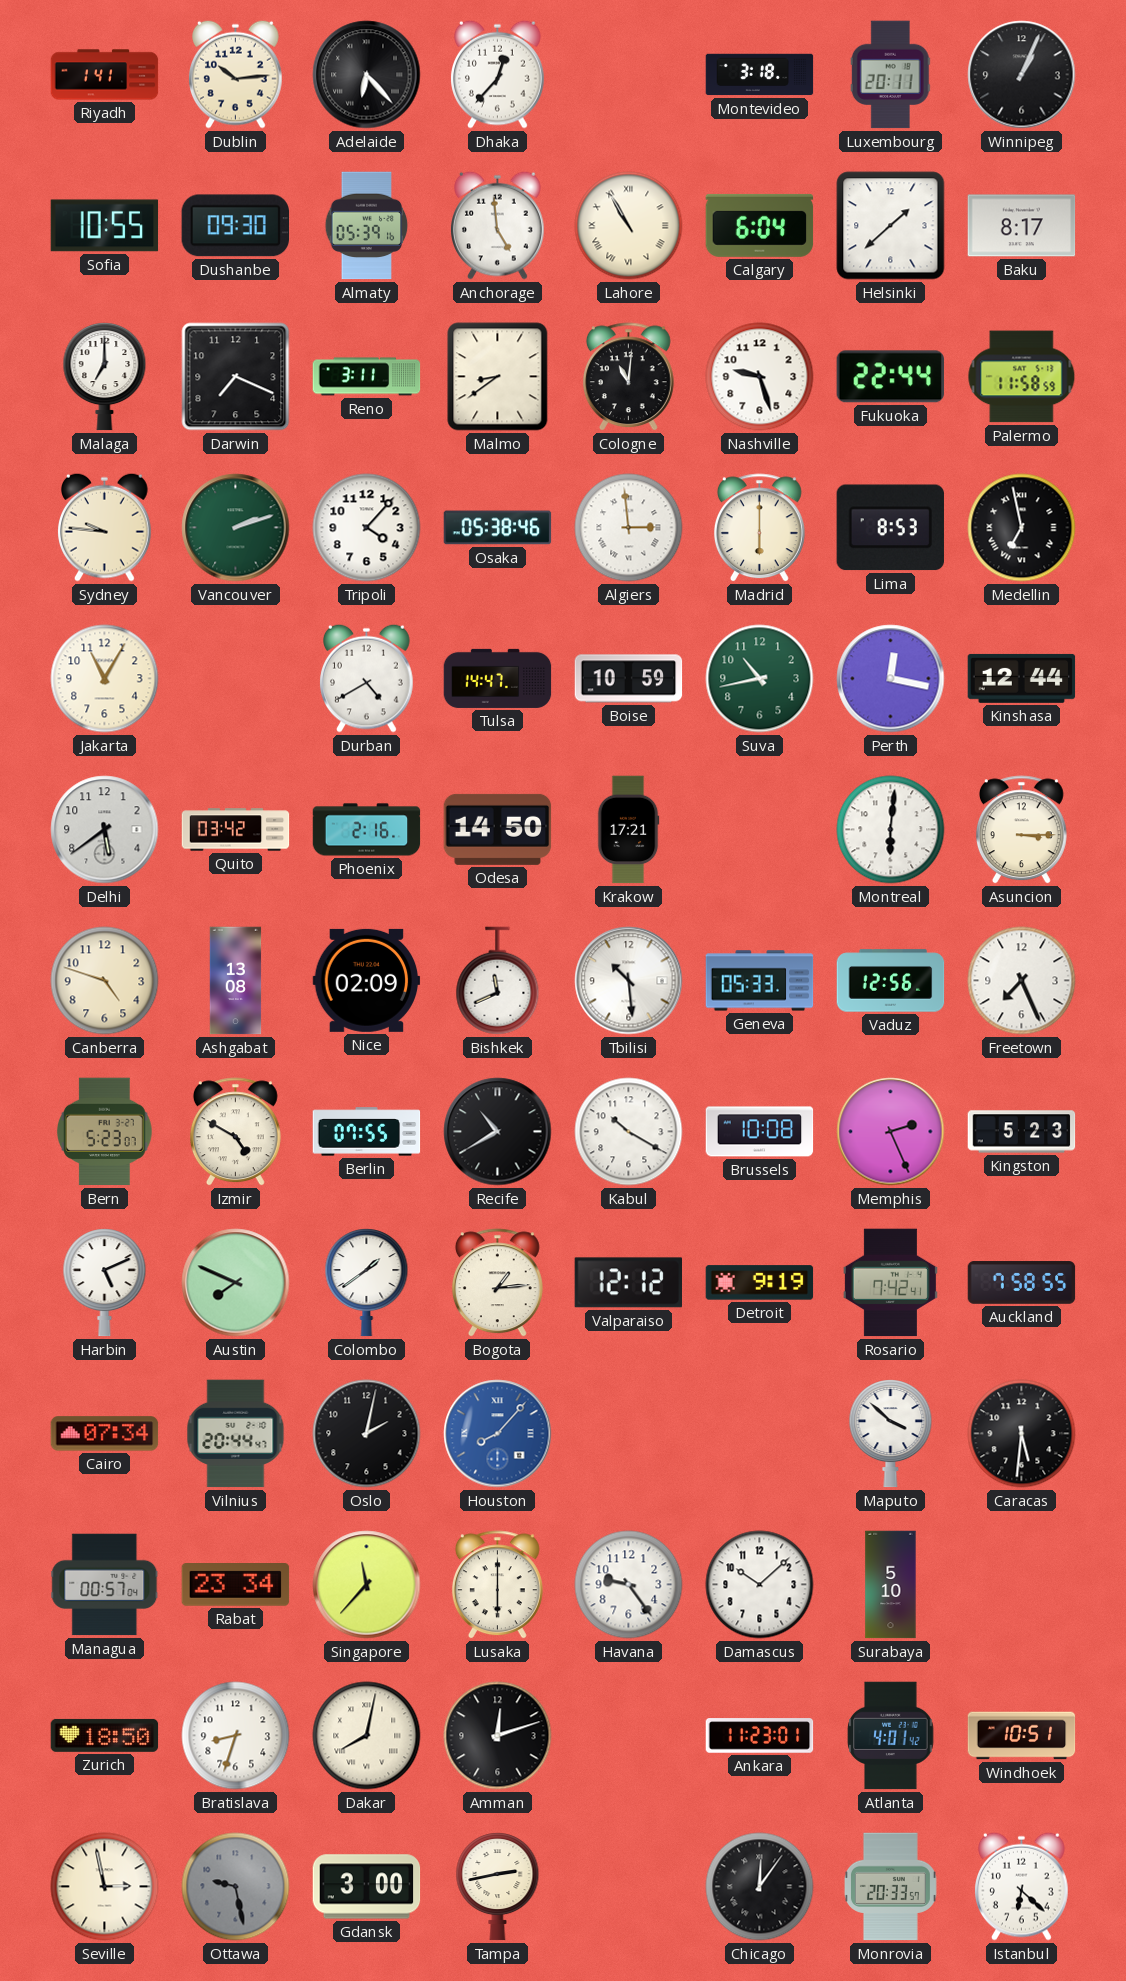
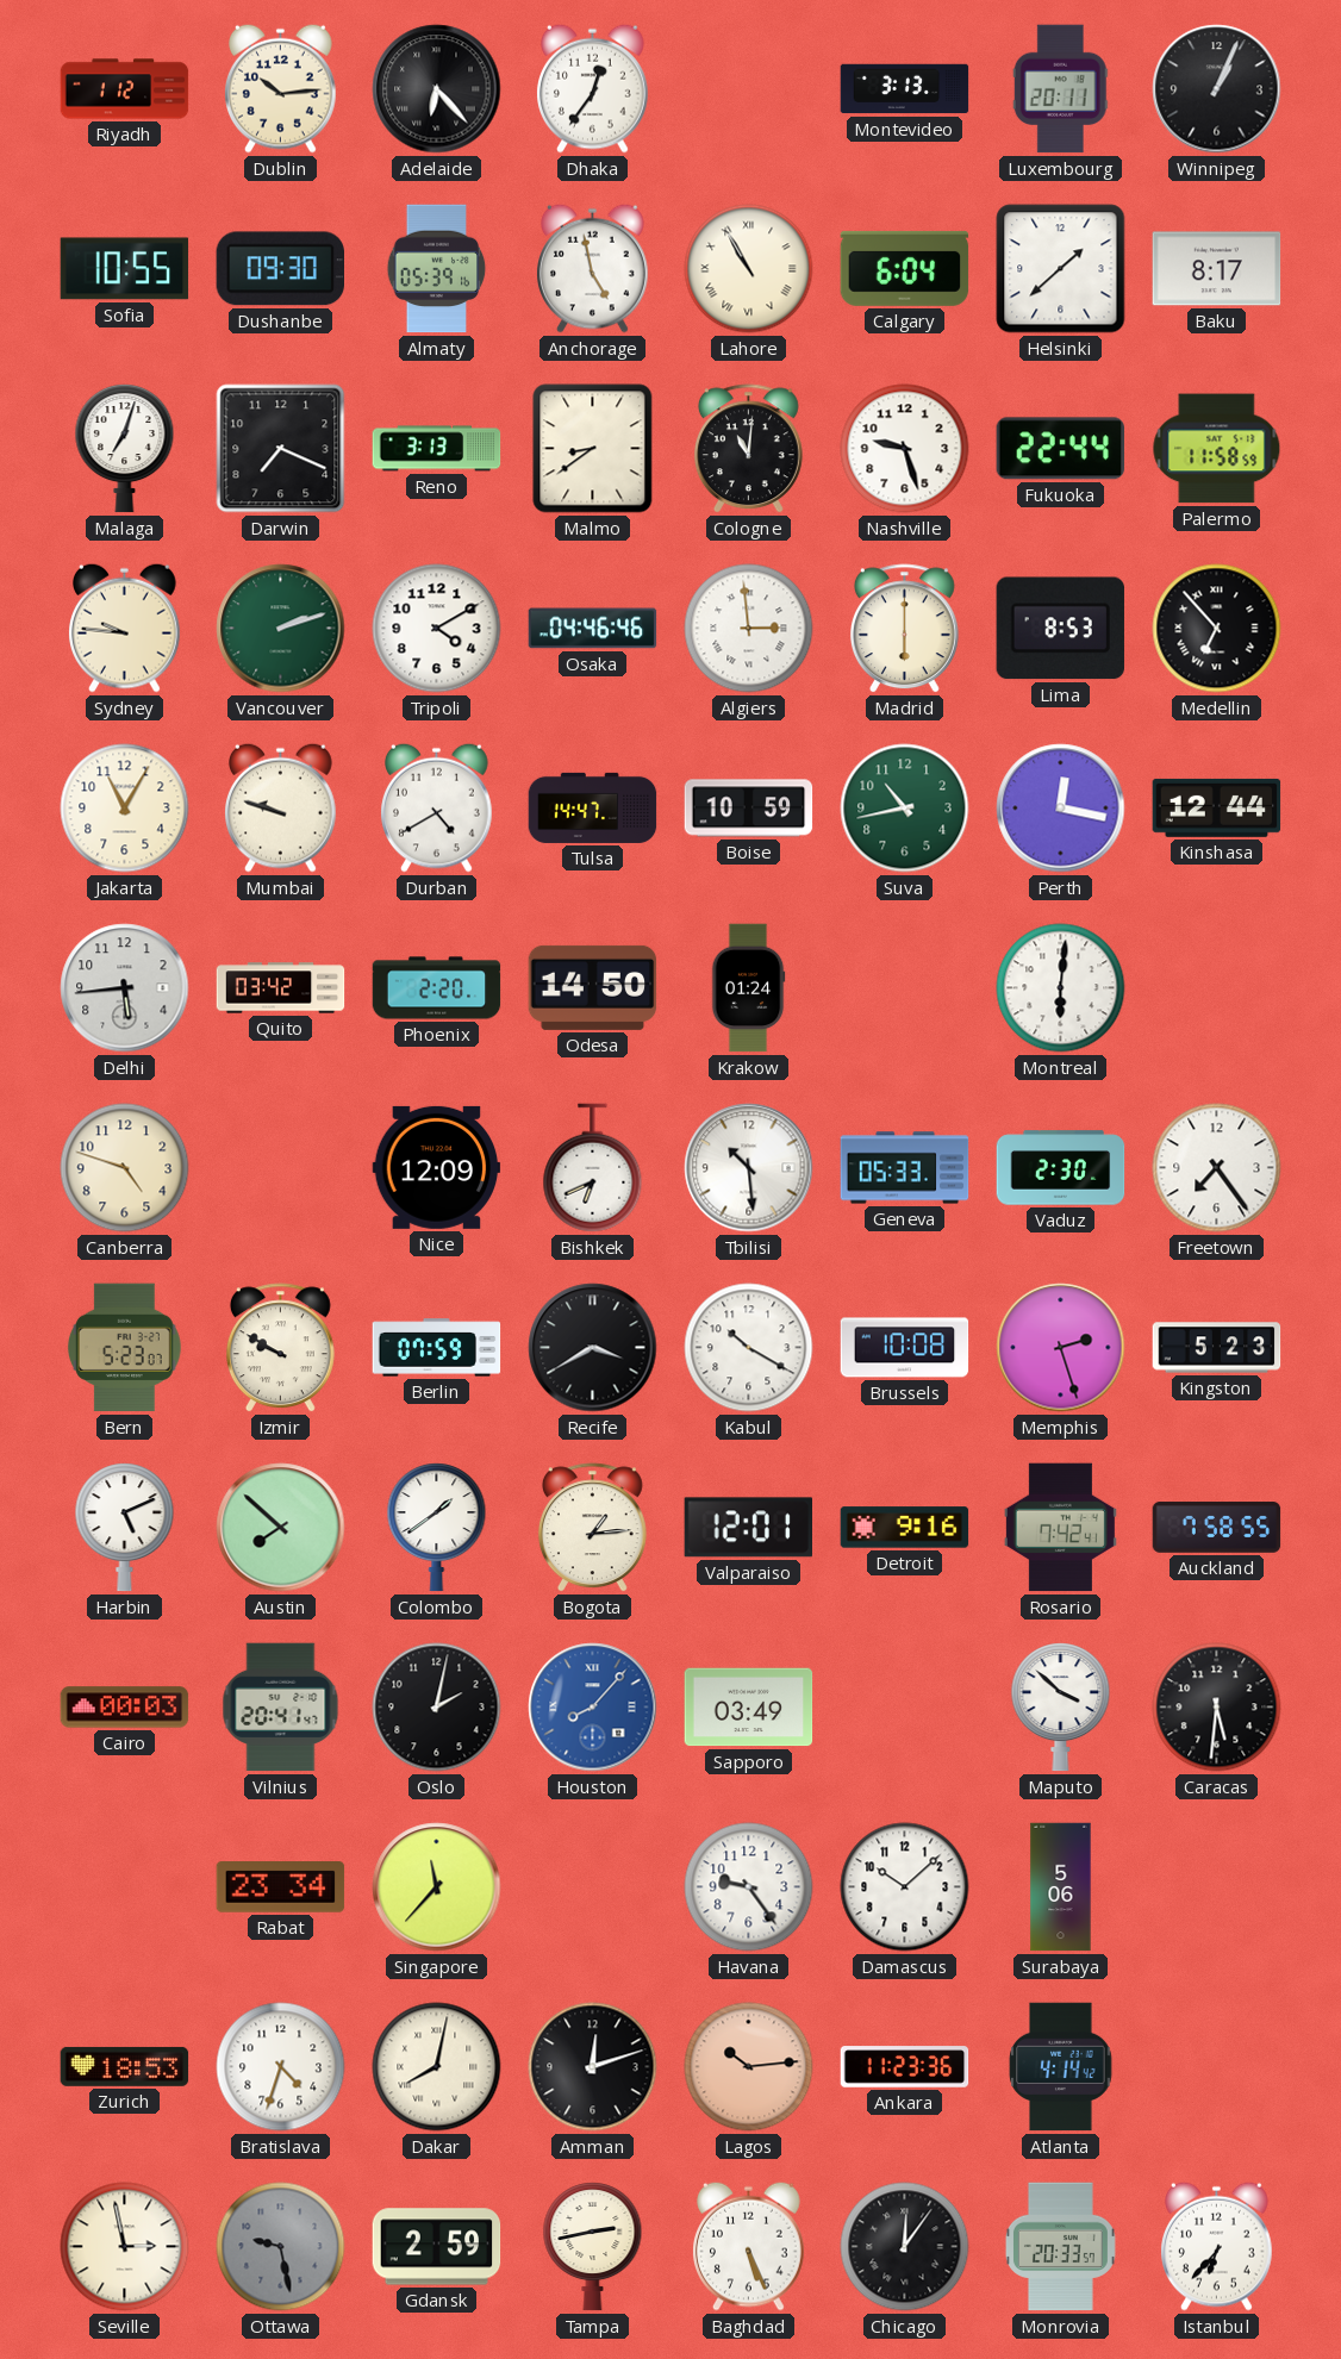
Riyadh: 1:41 -> 1:12 (125, 89)
Dhaka: 12:37 -> 12:36 (593, 88)
Montevideo: 3:18 -> 3:13 (905, 89)
Anchorage: 4:59 -> 4:58 (593, 268)
Malaga: 7:00 -> 7:03 (125, 449)
Reno: 3:11 -> 3:13 (437, 449)
Tripoli: 4:07 -> 4:10 (437, 629)
Osaka: 05:38 -> 04:46 (593, 629)
Medellin: 6:58 -> 6:53 (1217, 629)
Mumbai: none -> 9:48 (281, 807)
Delhi: 5:39 -> 5:44 (125, 988)
Phoenix: 2:16 -> 2:20 (437, 988)
Krakow: 17:21 -> 01:24 (748, 988)
Asuncion: 3:15 -> none (1021, 830)
Ashgabat: 13:08 -> none (236, 981)
Nice: 02:09 -> 12:09 (437, 1167)
Bishkek: 11:41 -> 6:41 (593, 1168)
Vaduz: 12:56 -> 2:30 (1061, 1168)
Freetown: 7:26 -> 7:24 (1217, 1168)
Izmir: 4:50 -> 9:50 (280, 1348)
Berlin: 07:55 -> 07:59 (437, 1348)
Recife: 10:40 -> 3:40 (593, 1348)
Memphis: 2:26 -> 2:27 (1061, 1348)
Austin: 7:49 -> 7:52 (281, 1528)
Valparaiso: 12:12 -> 12:01 (748, 1528)
Detroit: 9:19 -> 9:16 (905, 1528)
Cairo: 07:34 -> 00:03 (125, 1708)
Vilnius: 20:44 -> 20:41 (281, 1708)
Sapporo: none -> 03:49 (749, 1708)
Managua: 00:57 -> none (105, 1585)
Lusaka: 6:00 -> none (497, 1585)
Surabaya: 5:10 -> 5:06 (1061, 1887)
Zurich: 18:50 -> 18:53 (125, 2066)
Bratislava: 8:33 -> 4:33 (281, 2067)
Lagos: none -> 10:14 (749, 2067)
Ankara: 11:23:01 -> 11:23:36 (905, 2067)
Atlanta: 4:01 -> 4:14 (1061, 2067)
Windhoek: 10:51 -> none (1022, 1736)
Gdansk: 3:00 -> 2:59 (437, 2247)
Baghdad: none -> 5:26 (749, 2246)
Istanbul: 6:22 -> 6:37 (1217, 2246)
